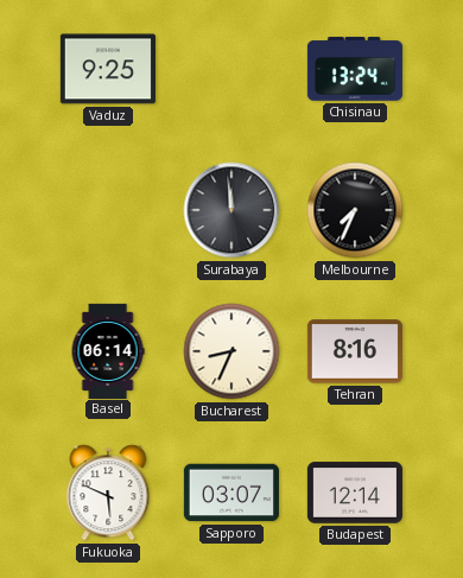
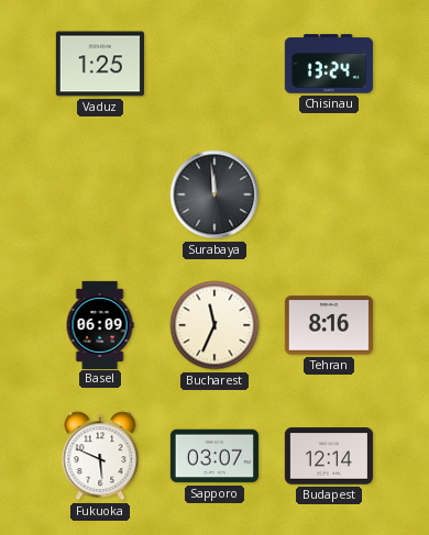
Vaduz: 9:25 -> 1:25 (100, 64)
Melbourne: 7:34 -> none (355, 210)
Basel: 06:14 -> 06:09 (100, 324)
Bucharest: 8:34 -> 11:34 (215, 325)
